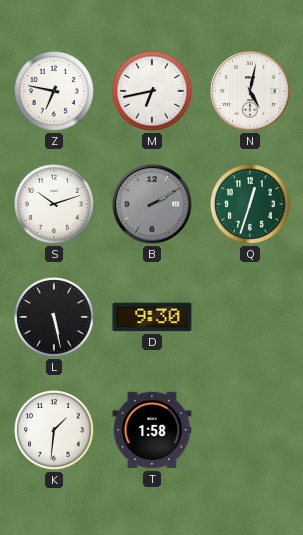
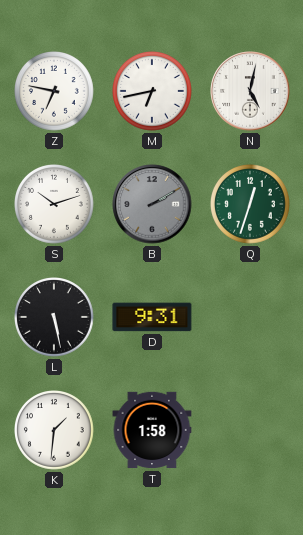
D: 9:30 -> 9:31 (152, 317)
